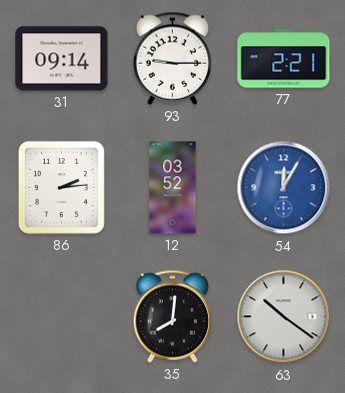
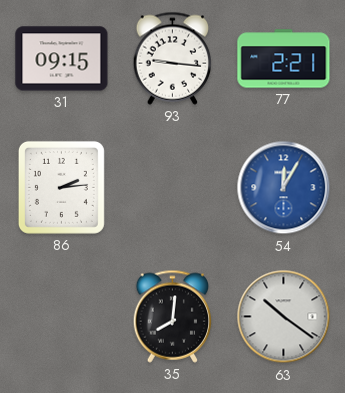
31: 09:14 -> 09:15 (62, 59)
93: 9:15 -> 9:16 (173, 58)
12: 03:52 -> none (173, 188)
